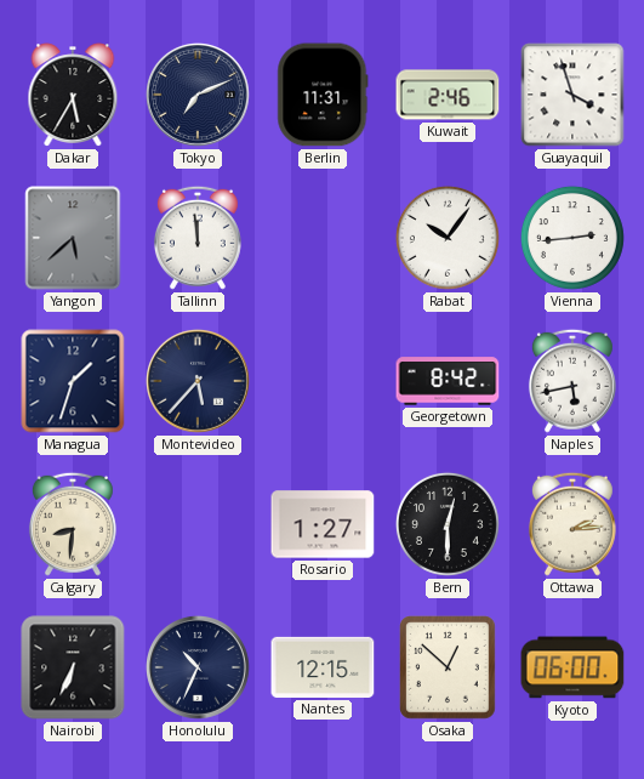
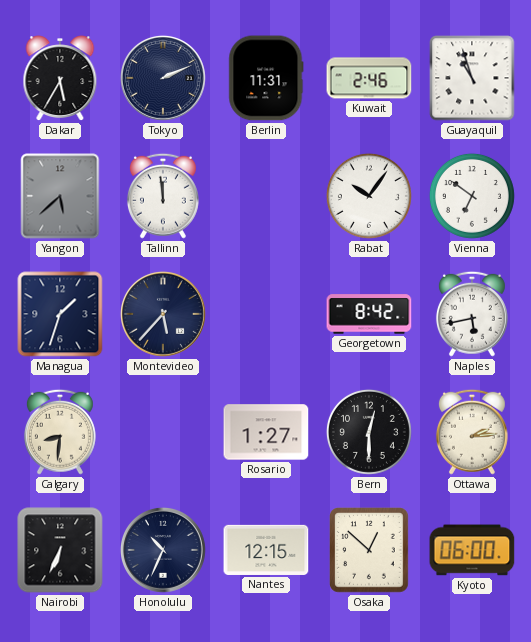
Tokyo: 7:11 -> 2:11 (163, 78)
Guayaquil: 3:57 -> 10:57 (472, 78)
Vienna: 2:44 -> 6:51 (472, 196)
